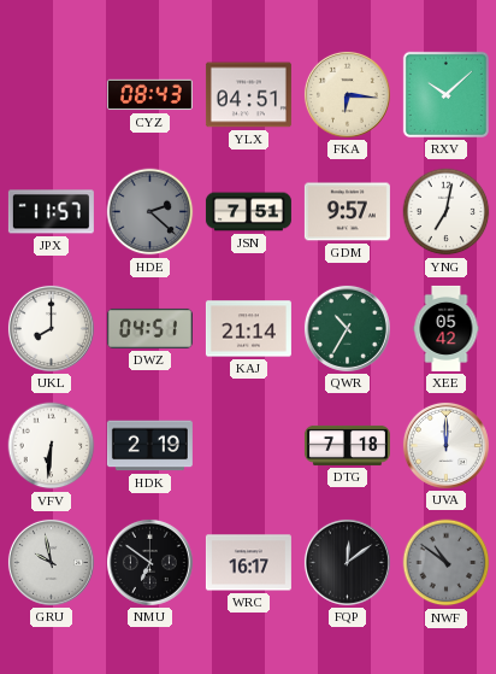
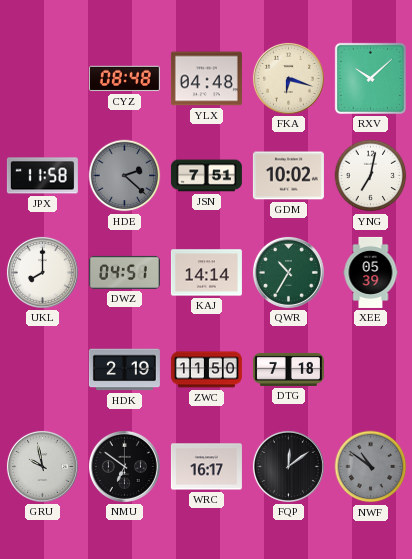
CYZ: 08:43 -> 08:48 (124, 79)
YLX: 04:51 -> 04:48 (206, 79)
FKA: 6:16 -> 6:18 (288, 78)
JPX: 11:57 -> 11:58 (42, 176)
GDM: 9:57 -> 10:02 (288, 176)
KAJ: 21:14 -> 14:14 (206, 273)
XEE: 05:42 -> 05:39 (371, 272)
VFV: 6:31 -> none (52, 446)
ZWC: none -> 11:50 (206, 370)
UVA: 12:00 -> none (445, 445)
